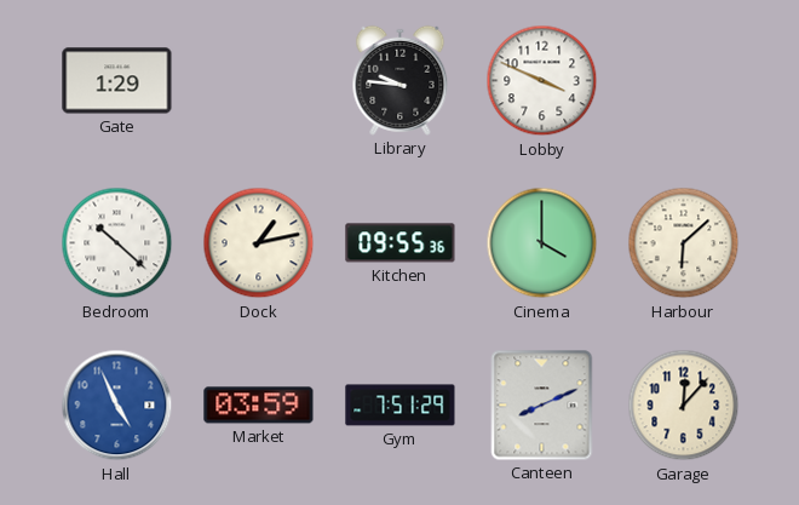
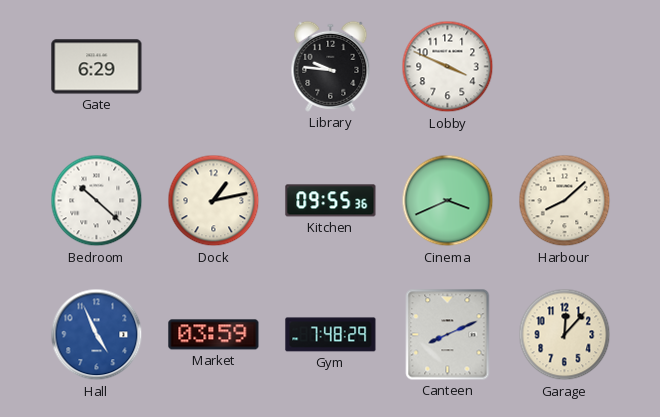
Gate: 1:29 -> 6:29 (97, 67)
Cinema: 4:00 -> 3:41 (448, 201)
Harbour: 6:08 -> 8:08 (565, 201)
Gym: 7:51 -> 7:48 (331, 335)
